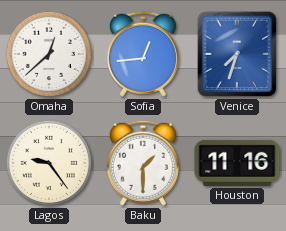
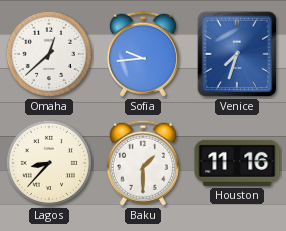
Sofia: 12:44 -> 9:44 (143, 54)
Lagos: 9:24 -> 8:37 (49, 163)
